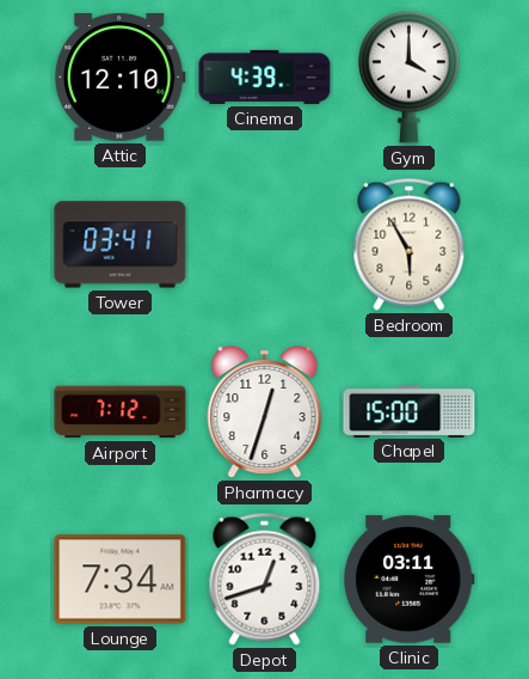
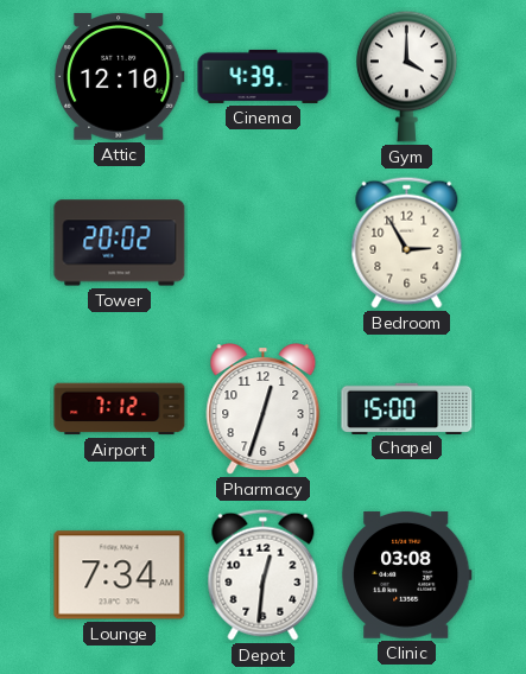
Tower: 03:41 -> 20:02 (120, 243)
Bedroom: 5:55 -> 2:55 (407, 242)
Depot: 12:42 -> 12:31 (264, 574)
Clinic: 03:11 -> 03:08 (406, 574)
